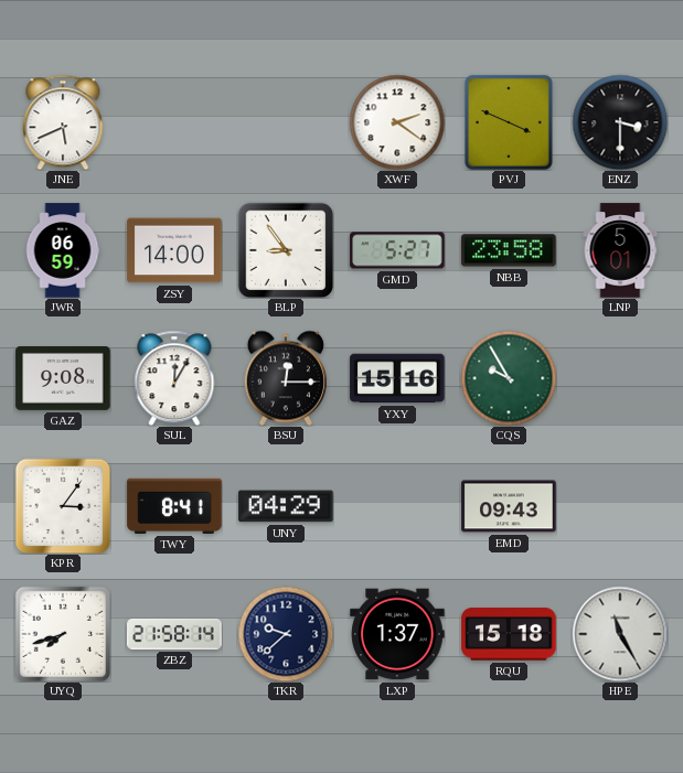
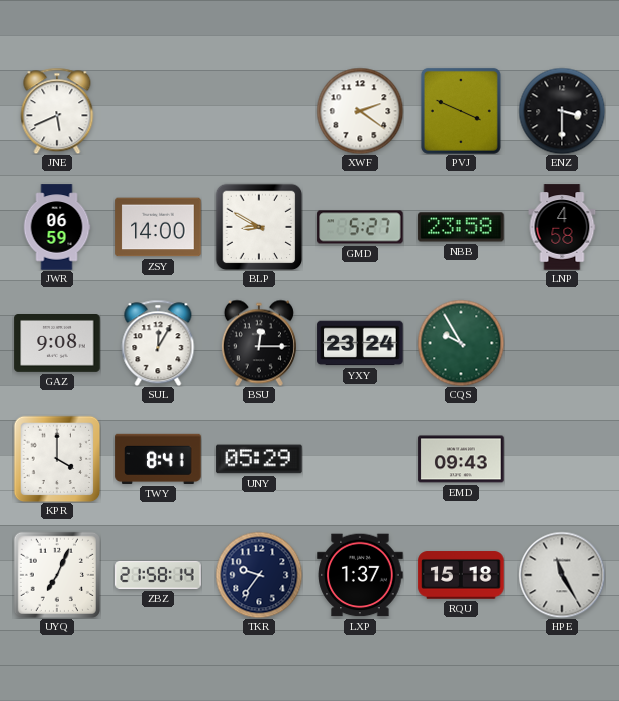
BLP: 8:54 -> 8:50 (259, 227)
LNP: 5:01 -> 4:58 (562, 227)
YXY: 15:16 -> 23:24 (360, 343)
KPR: 3:06 -> 4:00 (57, 459)
UNY: 04:29 -> 05:29 (259, 459)
UYQ: 7:42 -> 7:04 (57, 575)
TKR: 9:38 -> 9:36 (259, 575)
